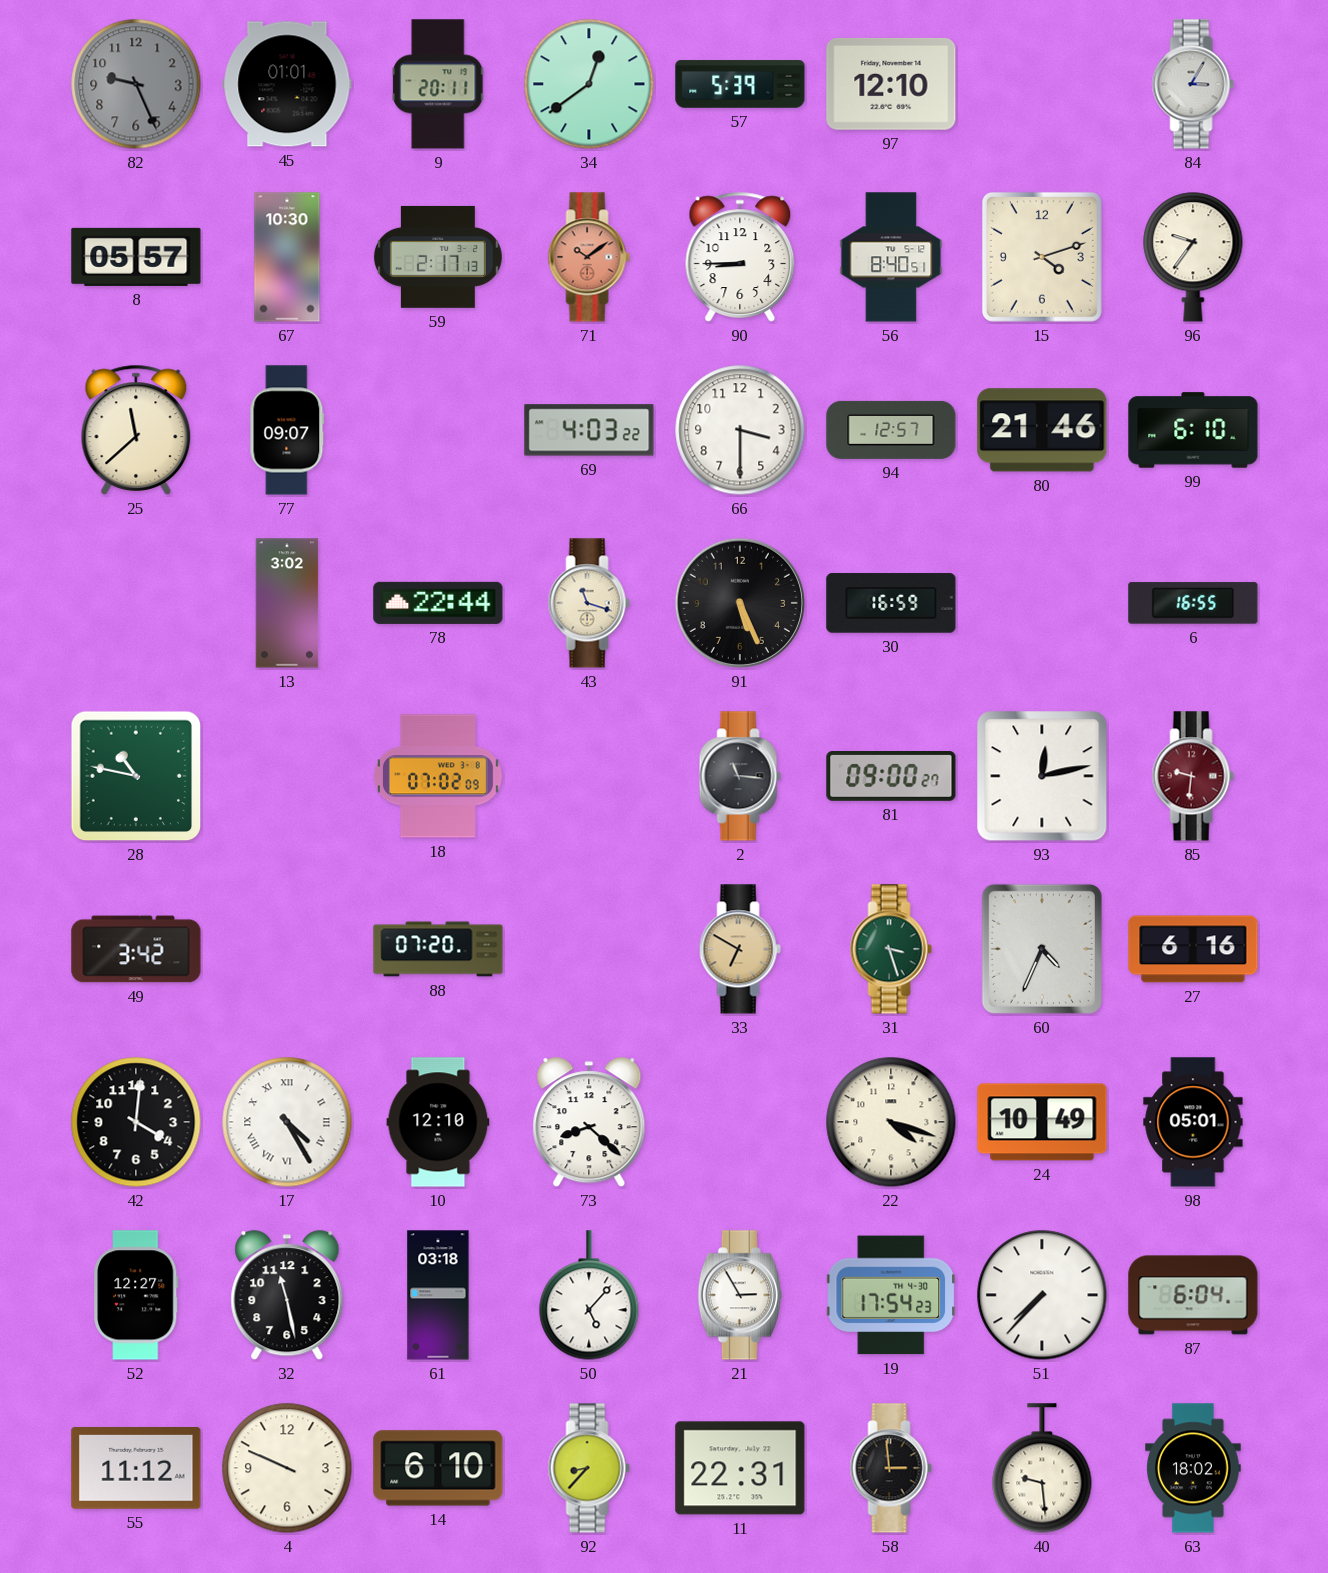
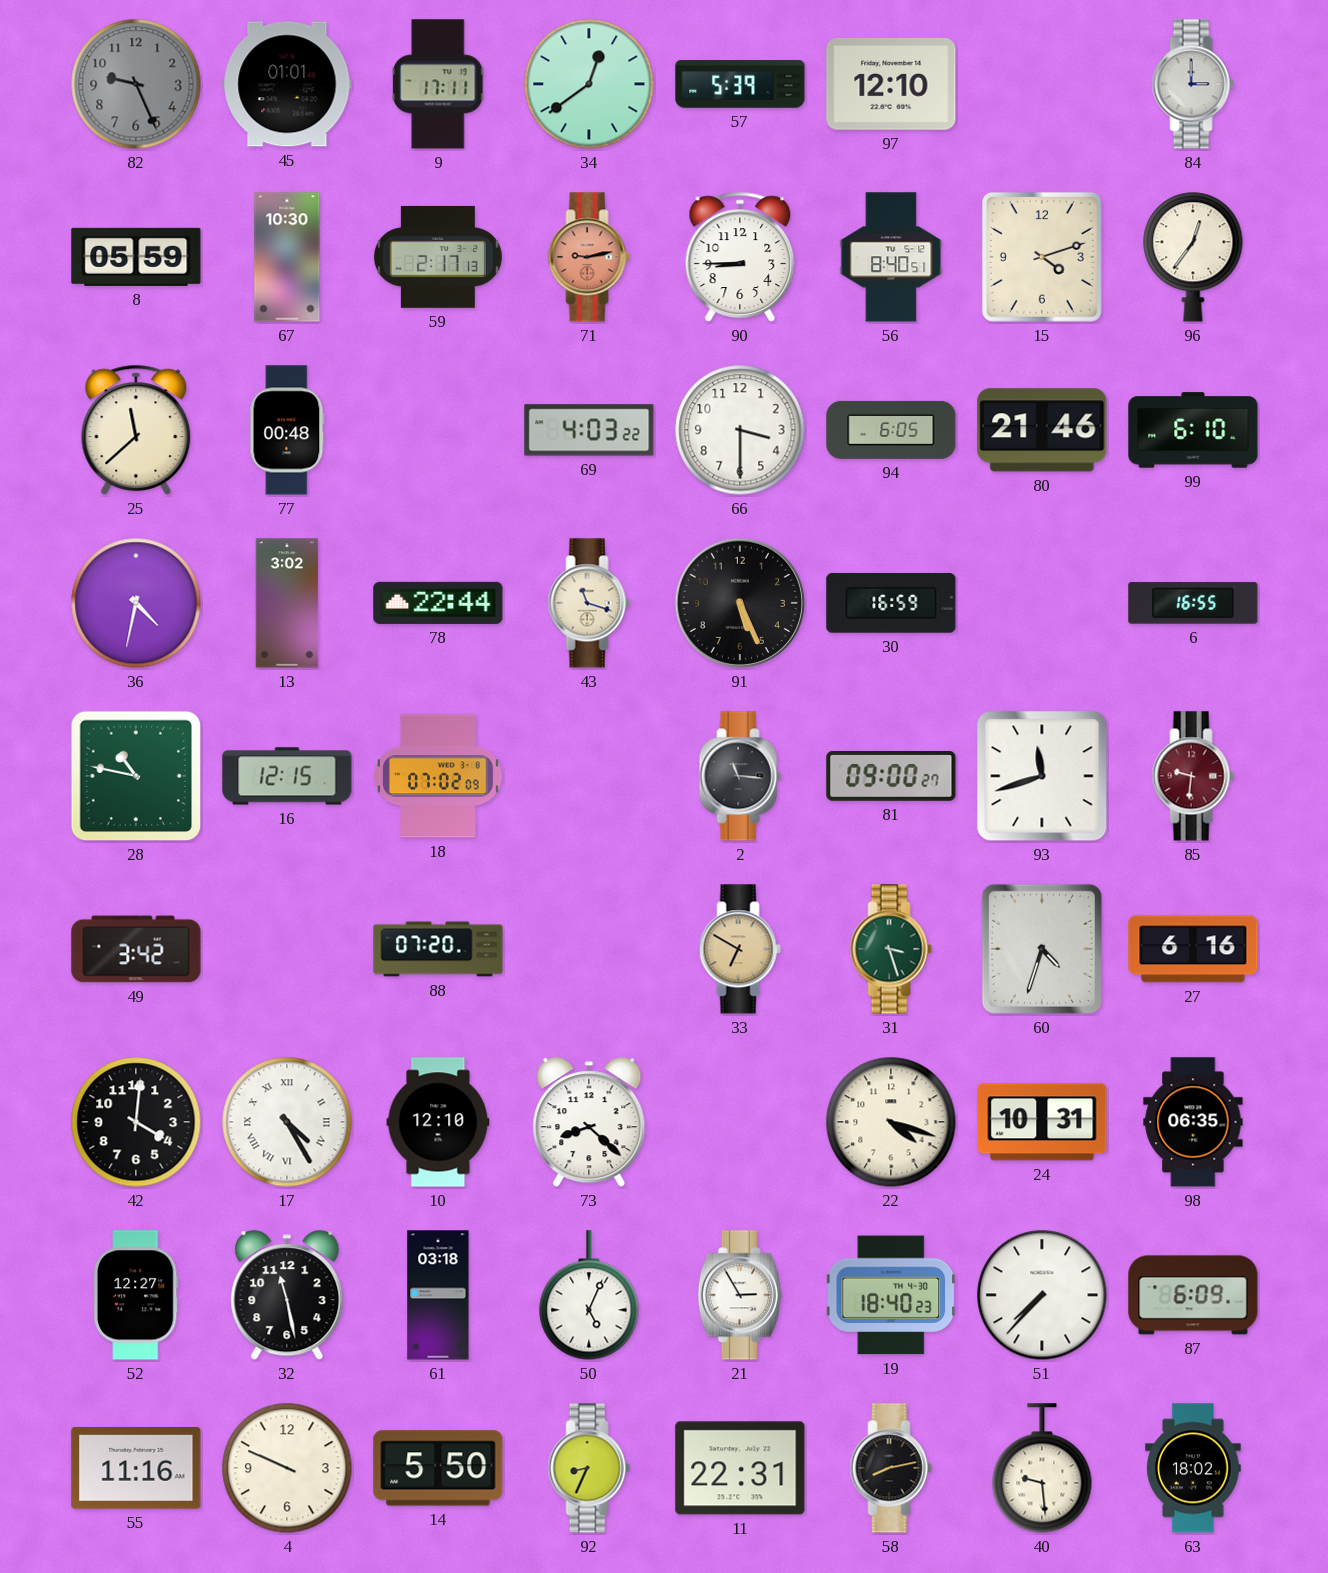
9: 20:11 -> 17:11 (438, 84)
84: 3:05 -> 3:00 (1193, 84)
8: 05:57 -> 05:59 (136, 257)
71: 10:09 -> 9:13 (589, 257)
96: 9:36 -> 12:36 (1193, 257)
77: 09:07 -> 00:48 (287, 430)
94: 12:57 -> 6:05 (891, 430)
36: none -> 4:32 (136, 603)
16: none -> 12:15 (287, 776)
93: 12:13 -> 11:42 (1042, 776)
60: 4:34 -> 4:33 (1042, 949)
24: 10:49 -> 10:31 (1042, 1122)
98: 05:01 -> 06:35 (1193, 1122)
50: 5:07 -> 5:04 (589, 1295)
19: 17:54 -> 18:40 (891, 1295)
87: 6:04 -> 6:09 (1193, 1295)
55: 11:12 -> 11:16 (136, 1469)
14: 6:10 -> 5:50 (438, 1468)
92: 8:37 -> 8:34 (589, 1468)
58: 2:59 -> 8:13 (891, 1468)
